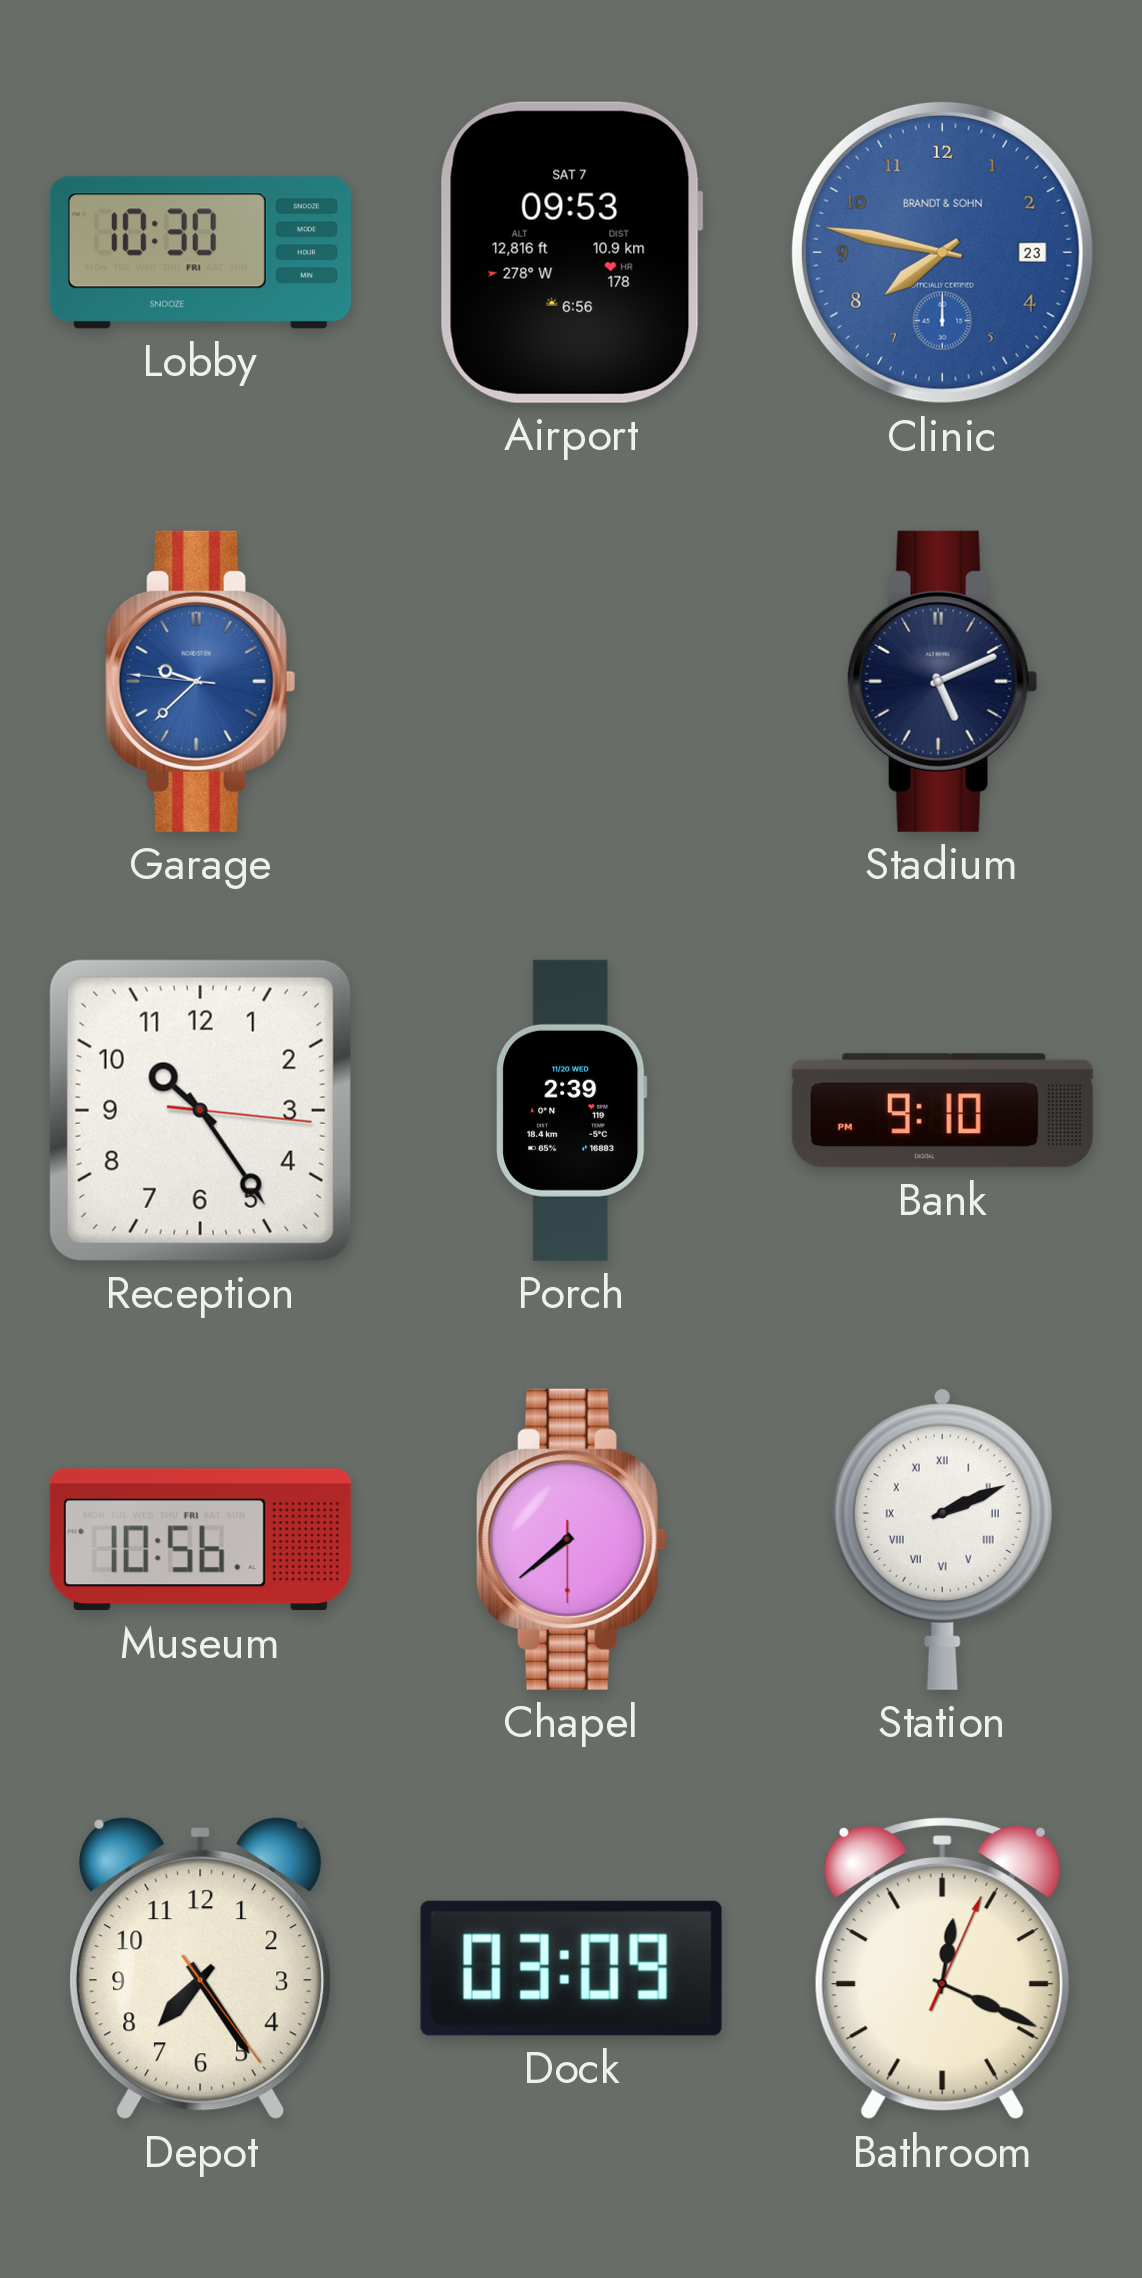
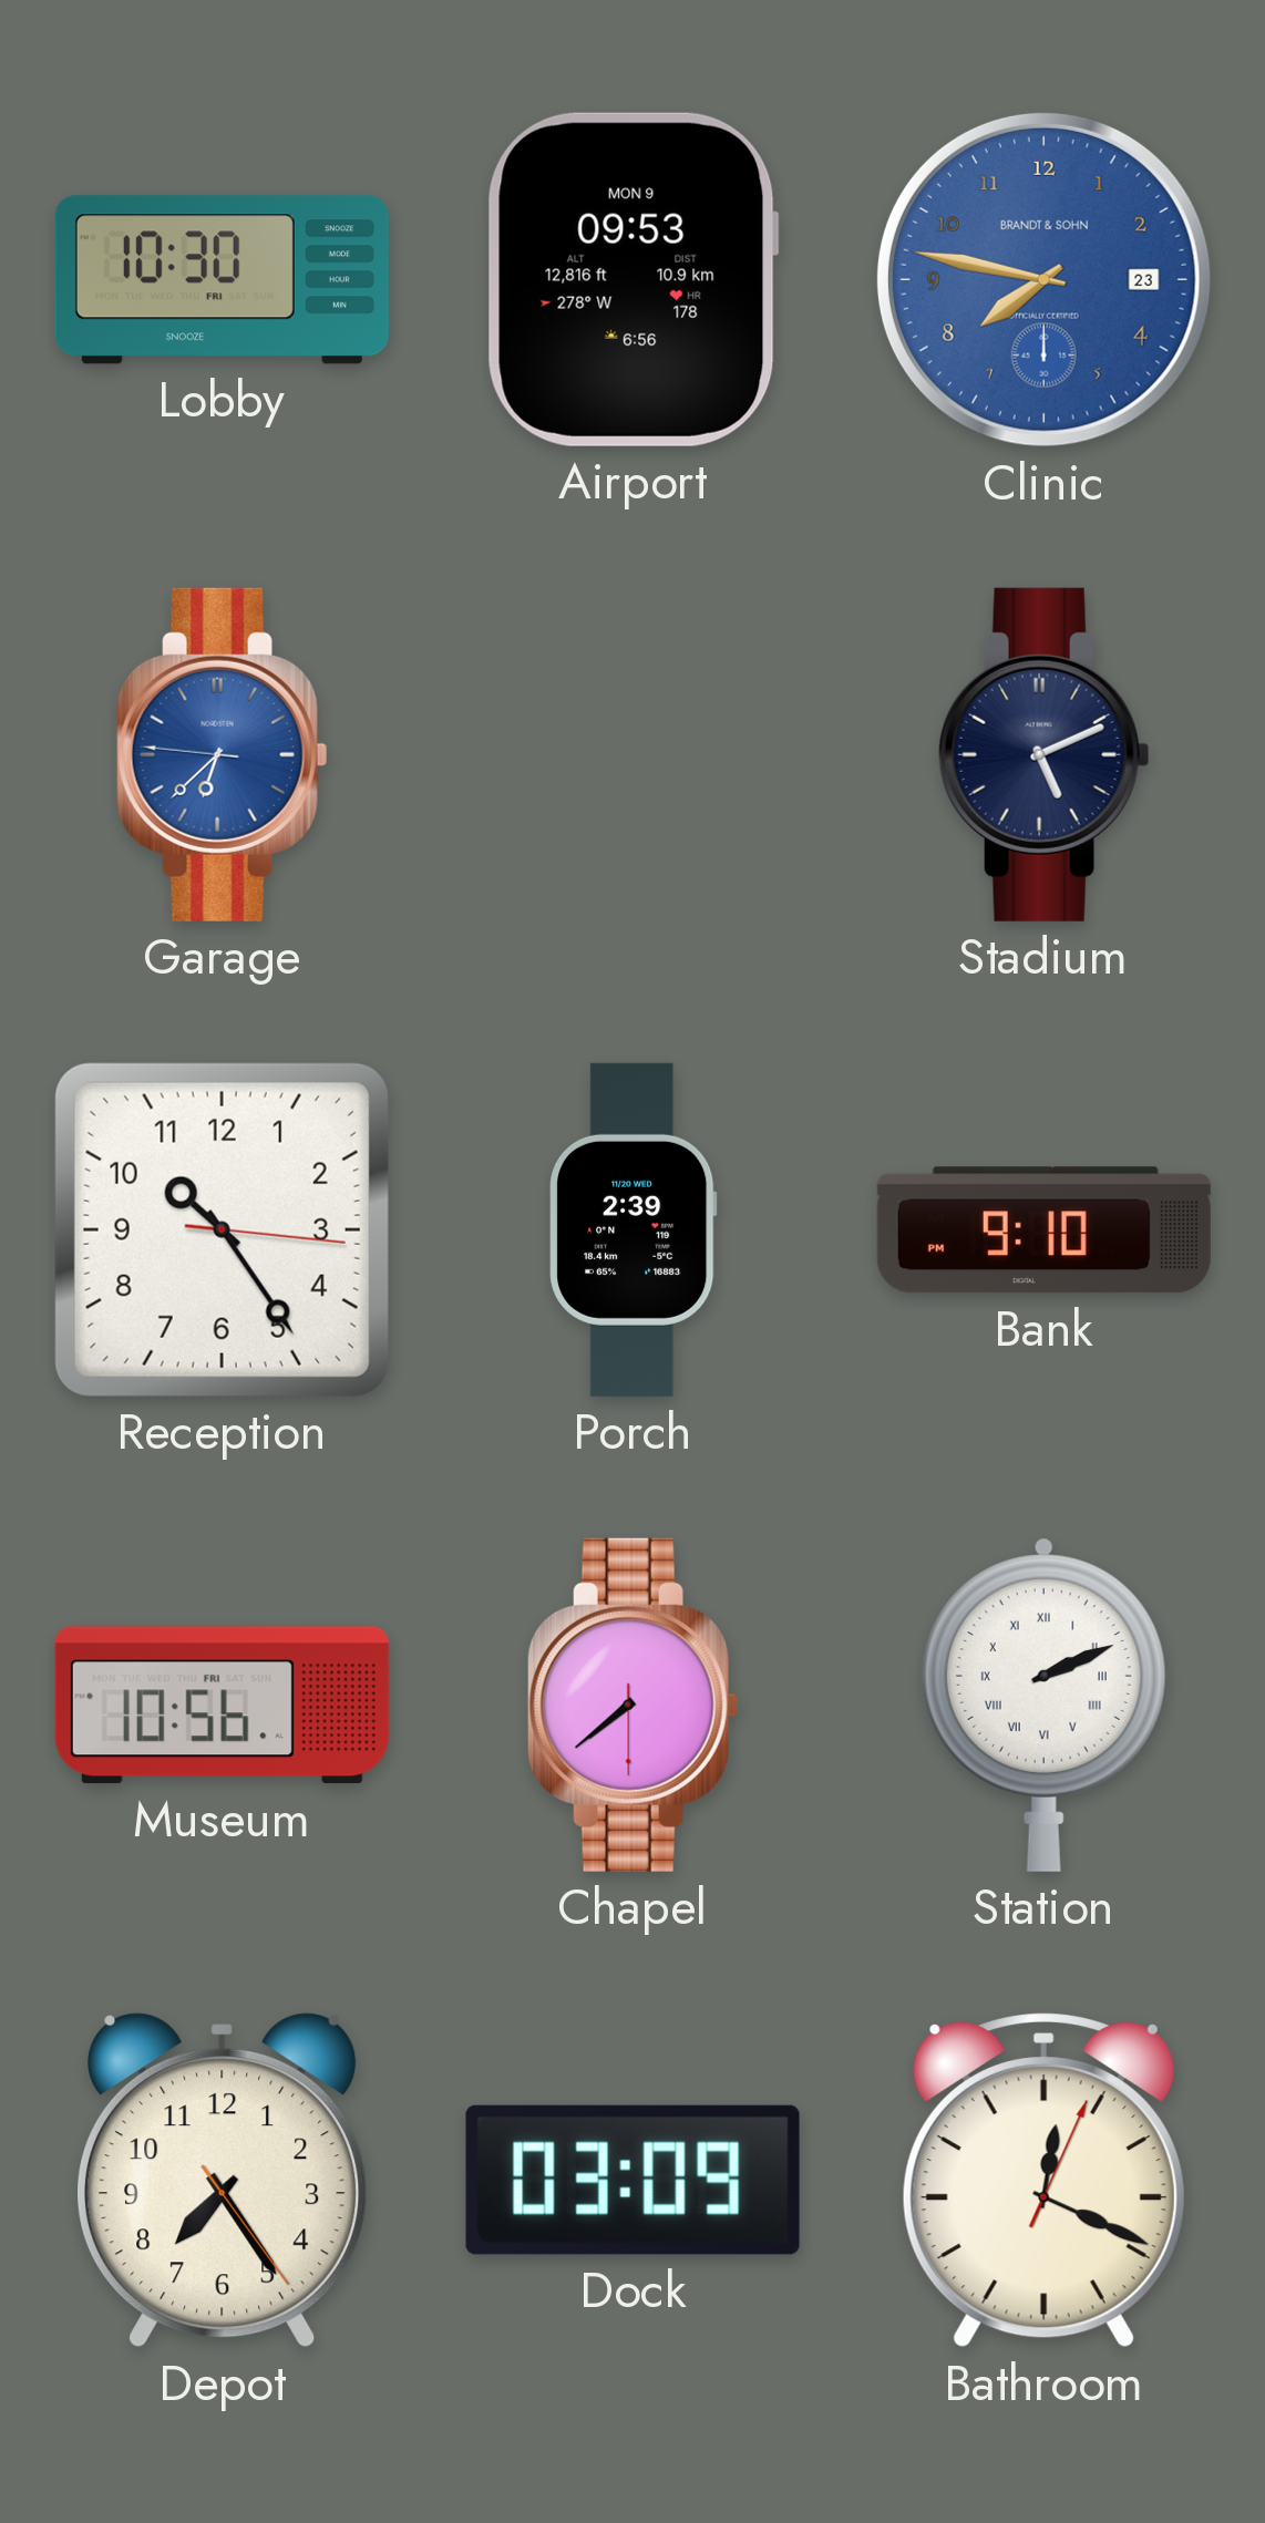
Airport date: SAT 7 -> MON 9 (632, 279)
Garage: 9:37 -> 6:37 (222, 754)
